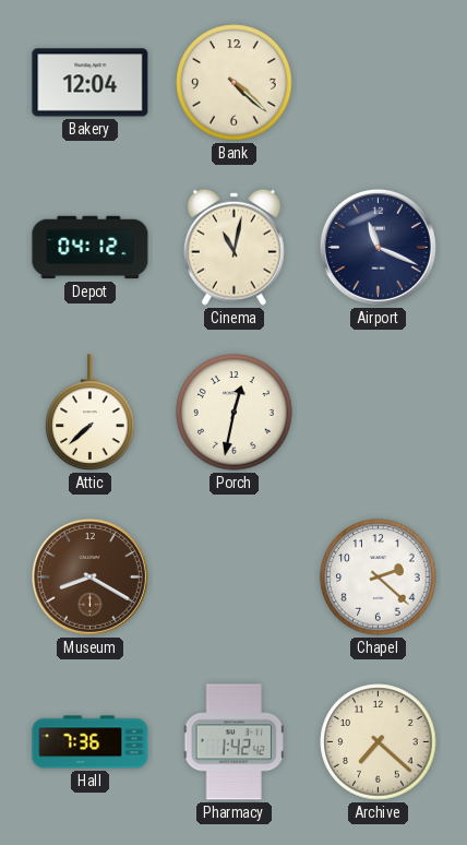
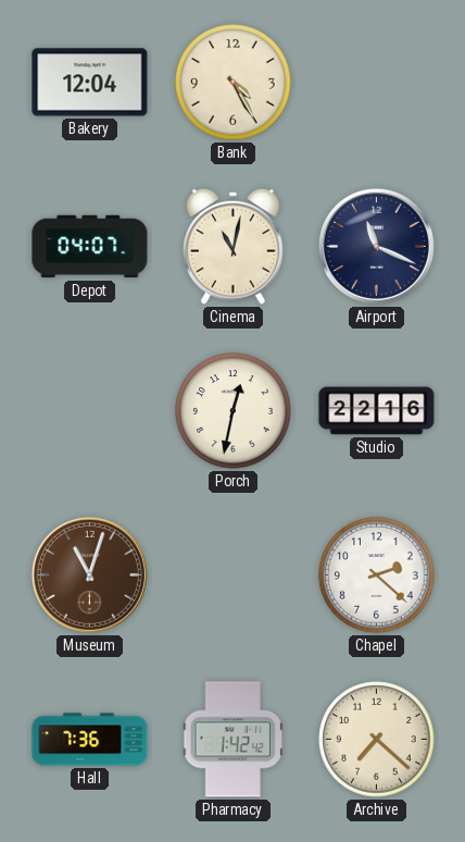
Bank: 4:22 -> 4:25 (234, 83)
Depot: 04:12 -> 04:07 (90, 247)
Attic: 7:38 -> none (91, 413)
Studio: none -> 22:16 (377, 411)
Museum: 8:20 -> 11:03 (89, 574)
